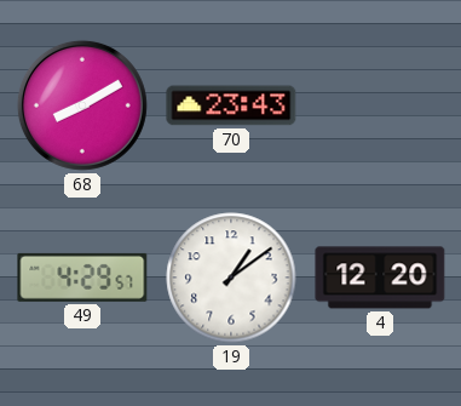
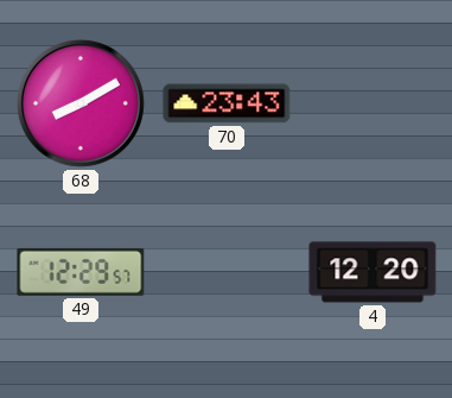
49: 4:29 -> 12:29 (81, 272)
19: 1:09 -> none (231, 278)
